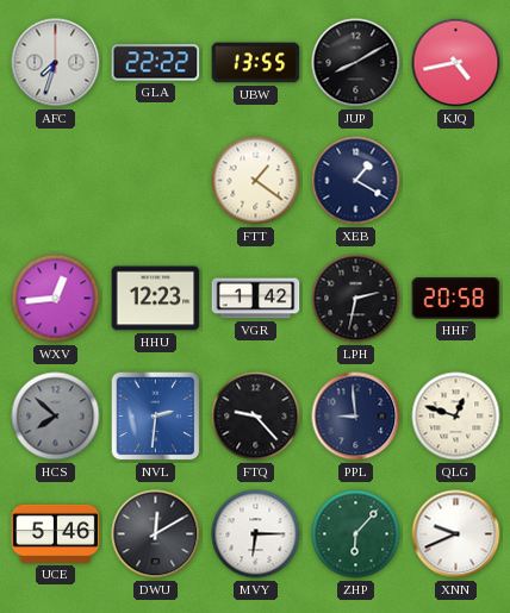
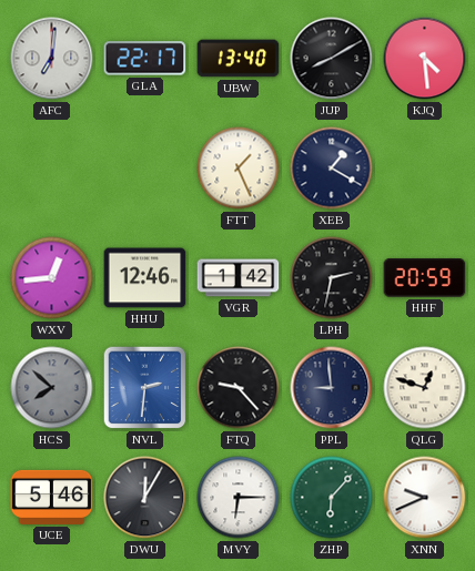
AFC: 7:33 -> 7:01 (52, 59)
GLA: 22:22 -> 22:17 (145, 59)
UBW: 13:55 -> 13:40 (239, 59)
KJQ: 4:43 -> 4:29 (425, 59)
FTT: 1:21 -> 1:26 (239, 169)
HHU: 12:23 -> 12:46 (145, 278)
HHF: 20:58 -> 20:59 (425, 278)
DWU: 12:10 -> 12:05 (145, 498)
